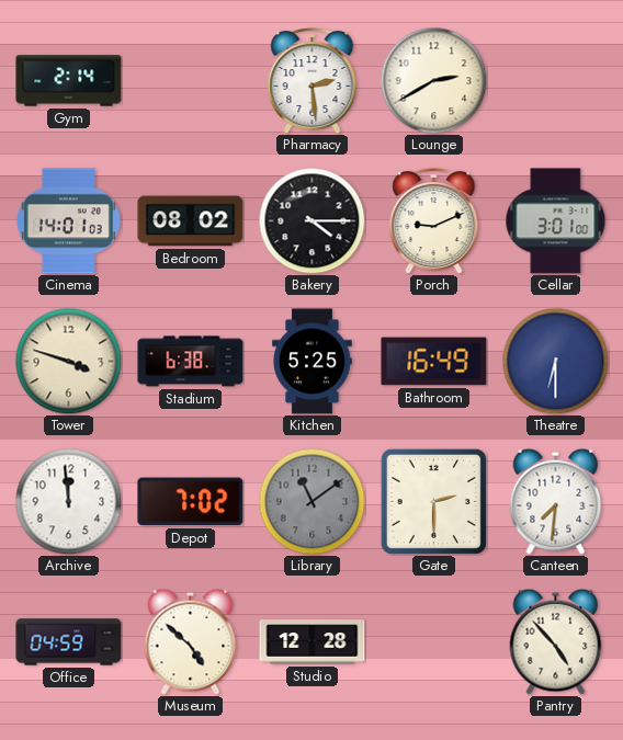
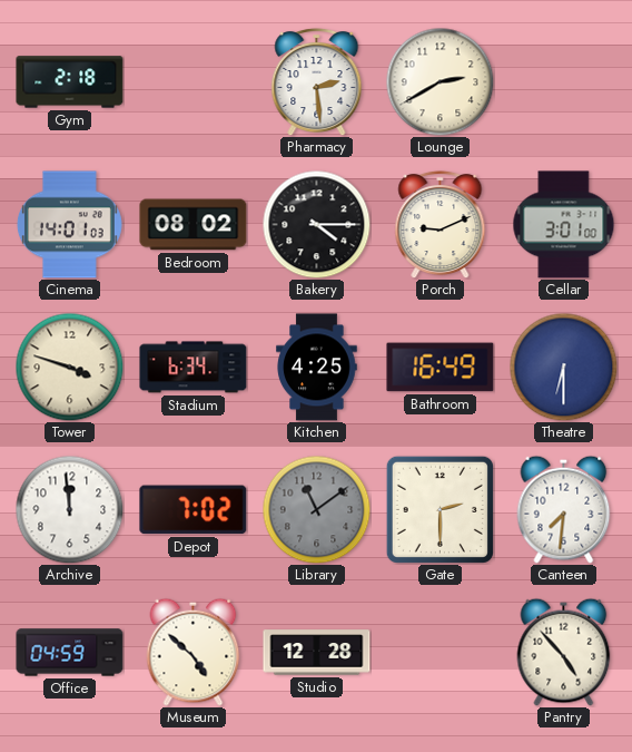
Gym: 2:14 -> 2:18 (70, 82)
Stadium: 6:38 -> 6:34 (194, 368)
Kitchen: 5:25 -> 4:25 (317, 368)
